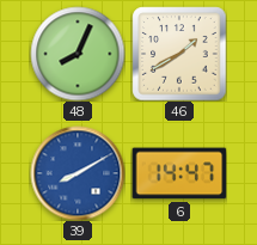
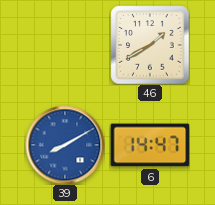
48: 8:04 -> none (78, 54)
